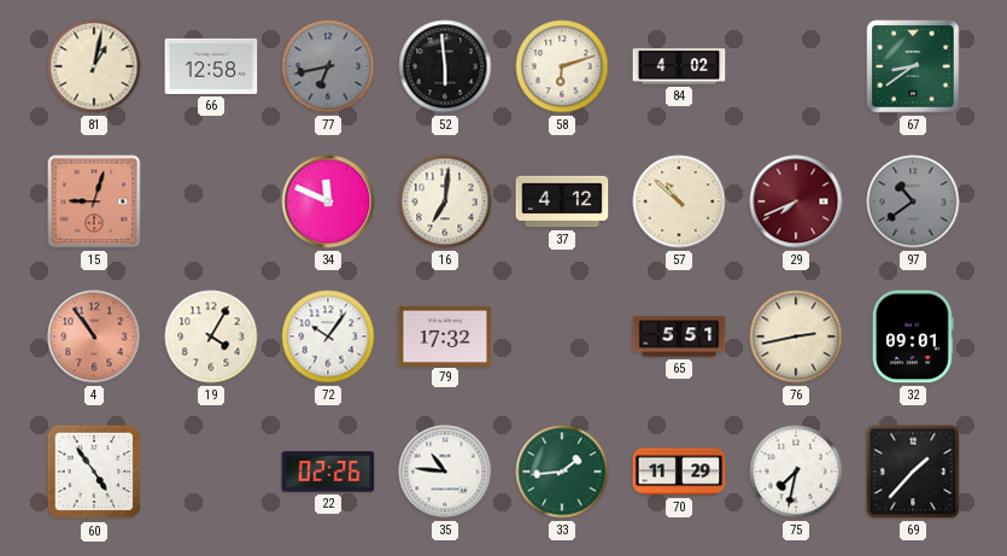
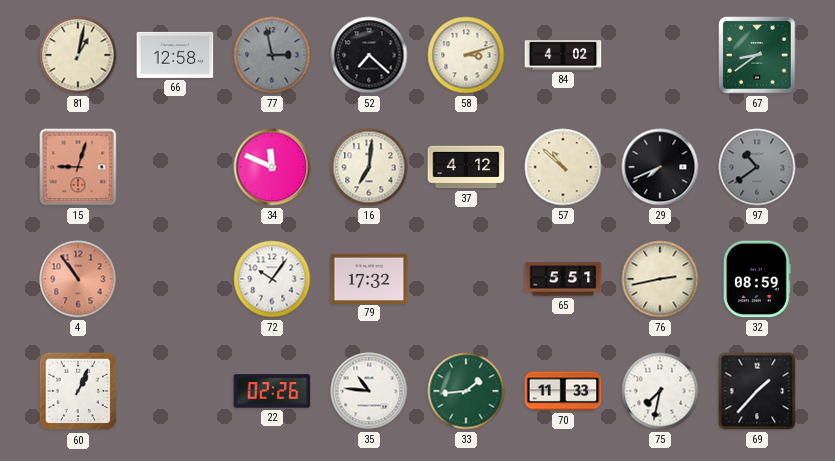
77: 6:43 -> 2:58 (272, 55)
52: 5:59 -> 7:22 (369, 55)
58: 6:12 -> 3:12 (466, 55)
29 dial: burgundy -> black (660, 167)
19: 4:05 -> none (211, 336)
32: 09:01 -> 08:59 (757, 279)
60: 4:54 -> 1:04 (78, 391)
70: 11:29 -> 11:33 (563, 391)
